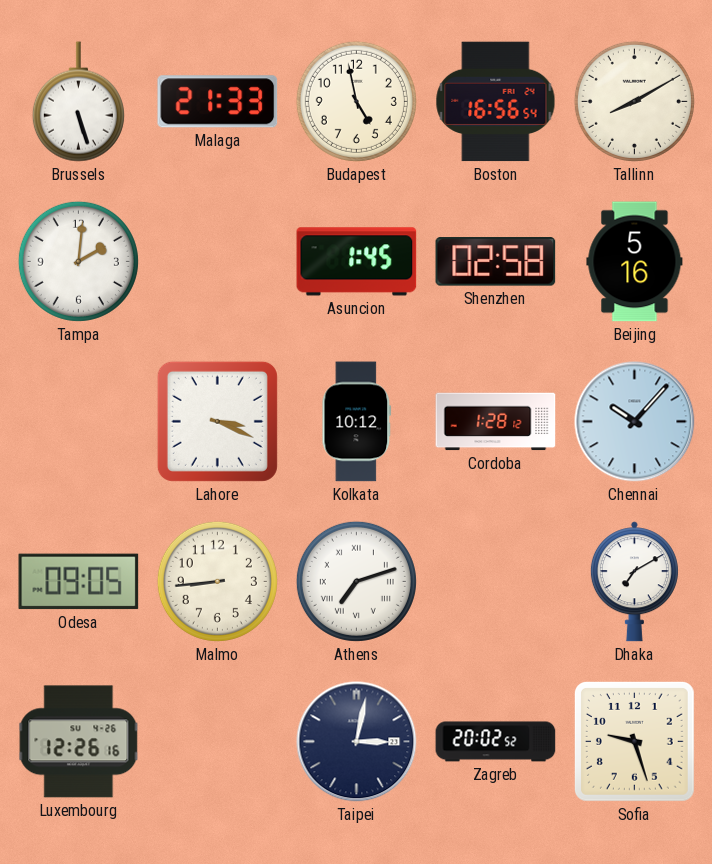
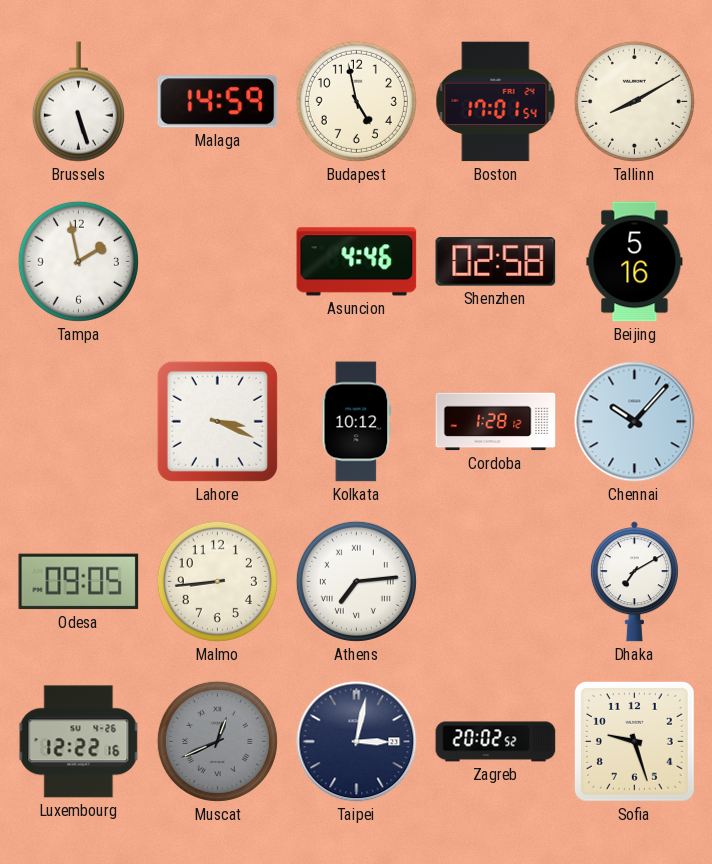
Malaga: 21:33 -> 14:59 (218, 102)
Boston: 16:56 -> 17:01 (496, 102)
Tampa: 2:01 -> 1:58 (78, 261)
Asuncion: 1:45 -> 4:46 (357, 262)
Athens: 7:12 -> 7:14 (356, 581)
Luxembourg: 12:26 -> 12:22 (79, 742)
Muscat: none -> 12:41 (217, 741)
